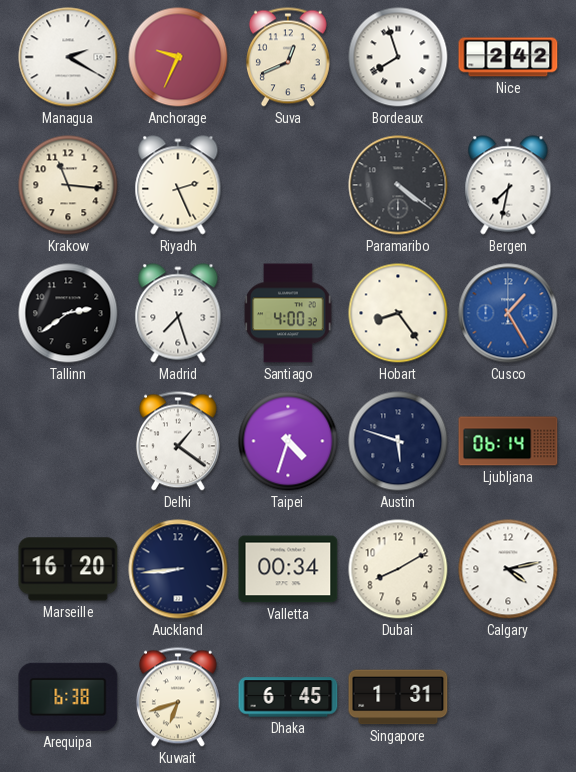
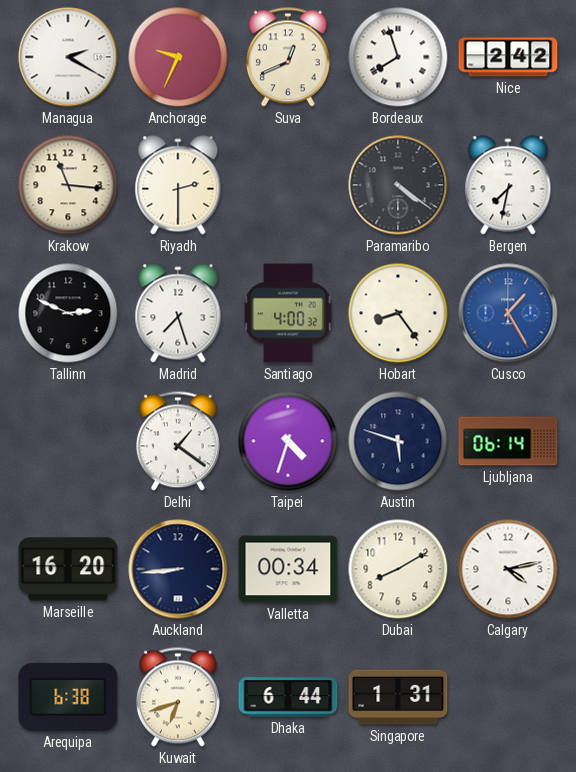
Riyadh: 2:26 -> 2:30 (178, 185)
Tallinn: 2:39 -> 2:49 (68, 313)
Dhaka: 6:45 -> 6:44 (288, 697)
